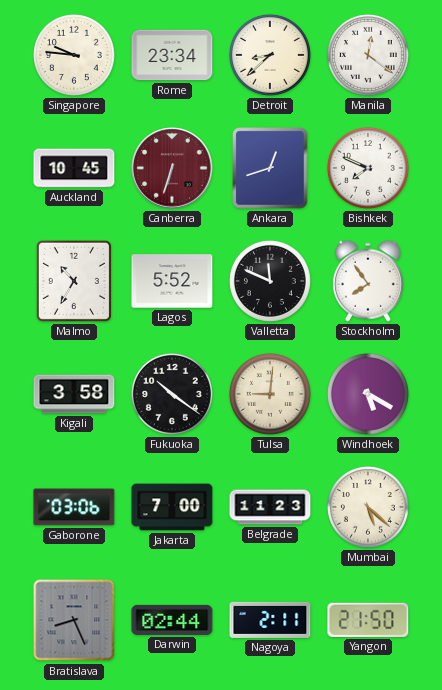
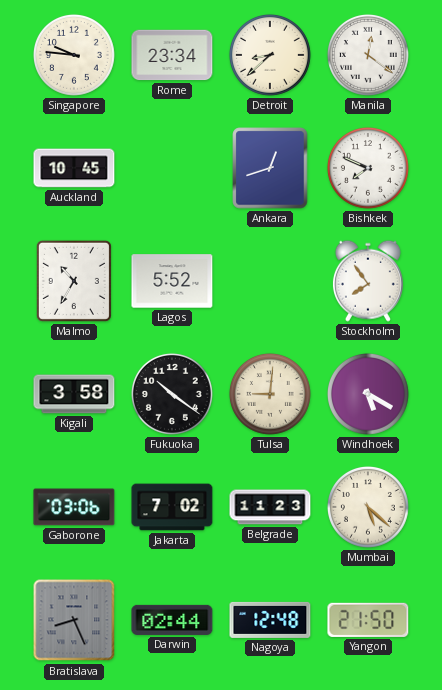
Canberra: 6:33 -> none (172, 168)
Valletta: 11:49 -> none (270, 281)
Jakarta: 7:00 -> 7:02 (172, 507)
Nagoya: 2:11 -> 12:48 (270, 620)
